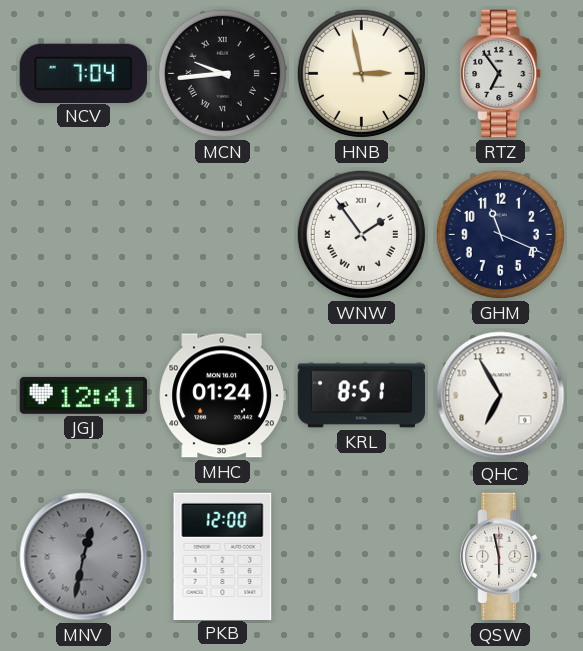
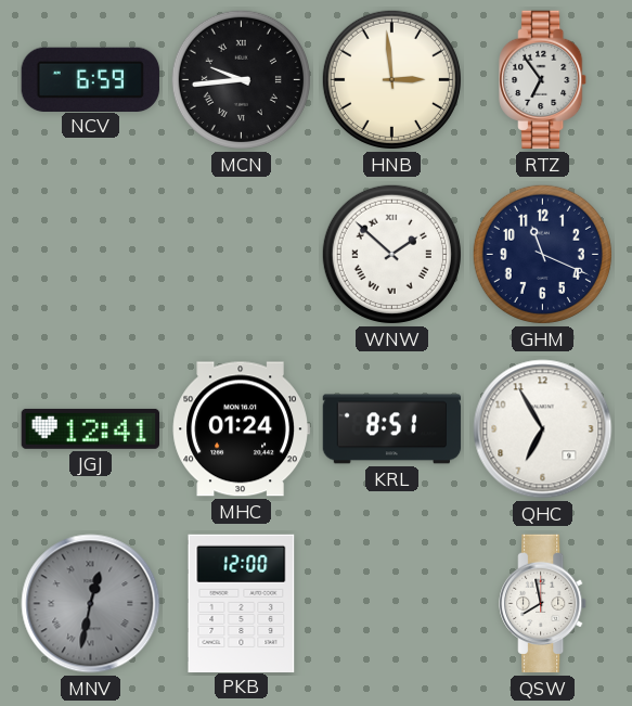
NCV: 7:04 -> 6:59 (90, 79)
HNB: 2:58 -> 2:59 (391, 79)
WNW: 1:54 -> 1:52 (391, 254)
QSW: 5:58 -> 7:58 (543, 604)
